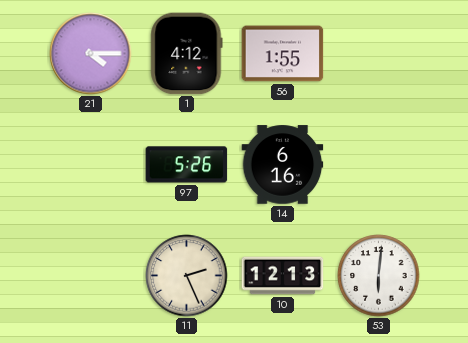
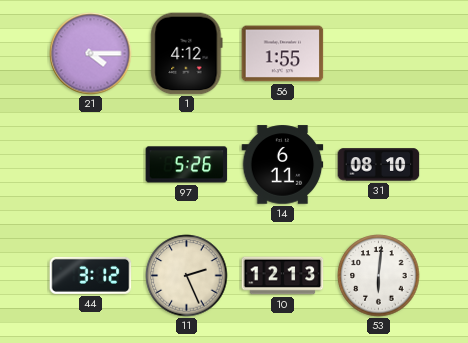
14: 6:16 -> 6:11 (283, 165)
31: none -> 08:10 (379, 165)
44: none -> 3:12 (91, 275)
